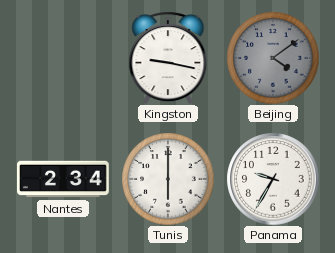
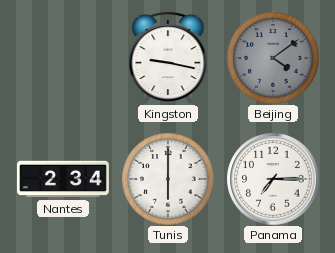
Panama: 9:35 -> 7:15 (273, 179)
